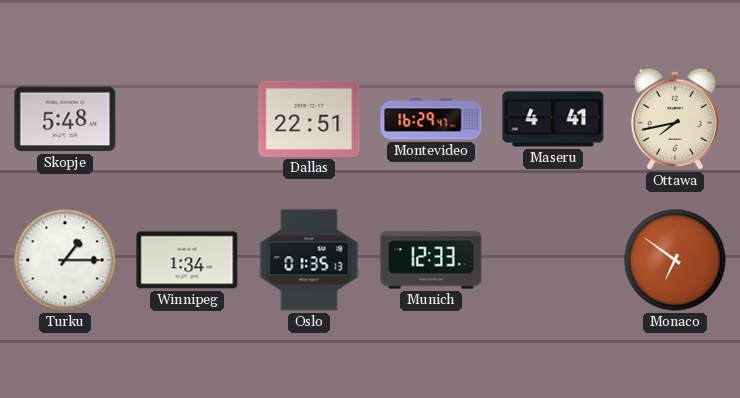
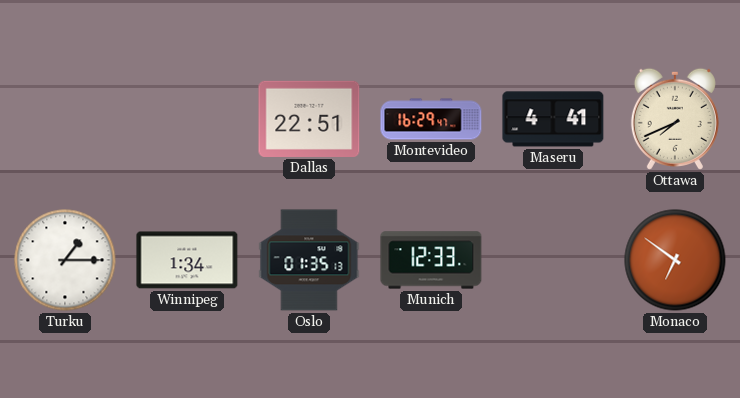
Skopje: 5:48 -> none (65, 119)
Ottawa: 7:43 -> 7:41 (675, 119)
